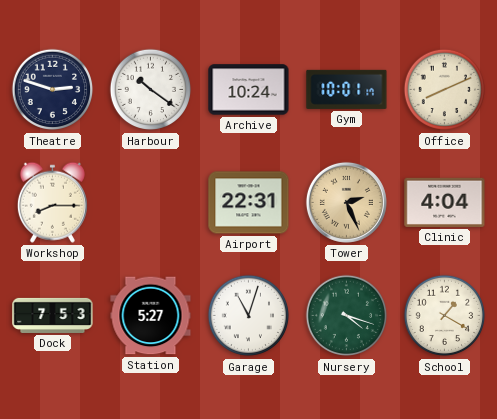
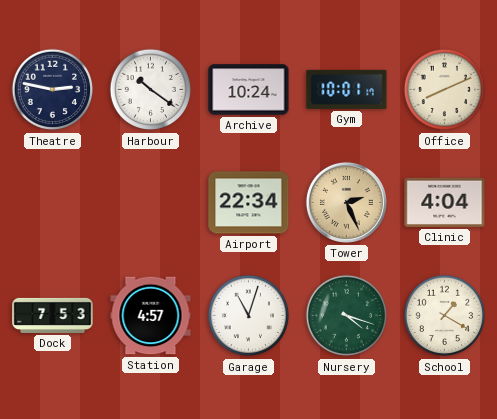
Theatre: 2:48 -> 2:47 (53, 90)
Workshop: 8:15 -> none (52, 202)
Airport: 22:31 -> 22:34 (249, 203)
Station: 5:27 -> 4:57 (151, 316)
